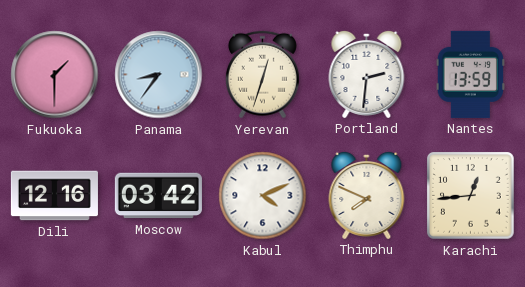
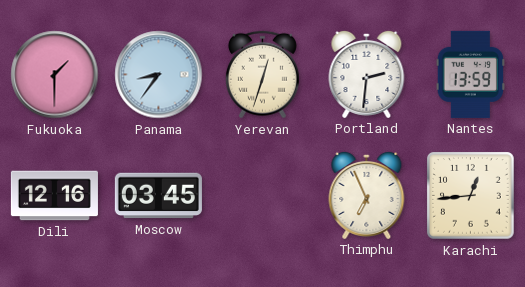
Moscow: 03:42 -> 03:45 (158, 196)
Kabul: 4:11 -> none (263, 196)
Thimphu: 7:49 -> 6:56 (367, 195)
